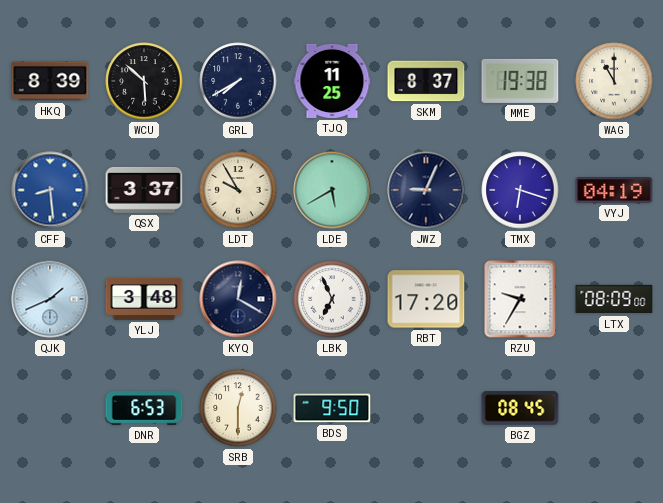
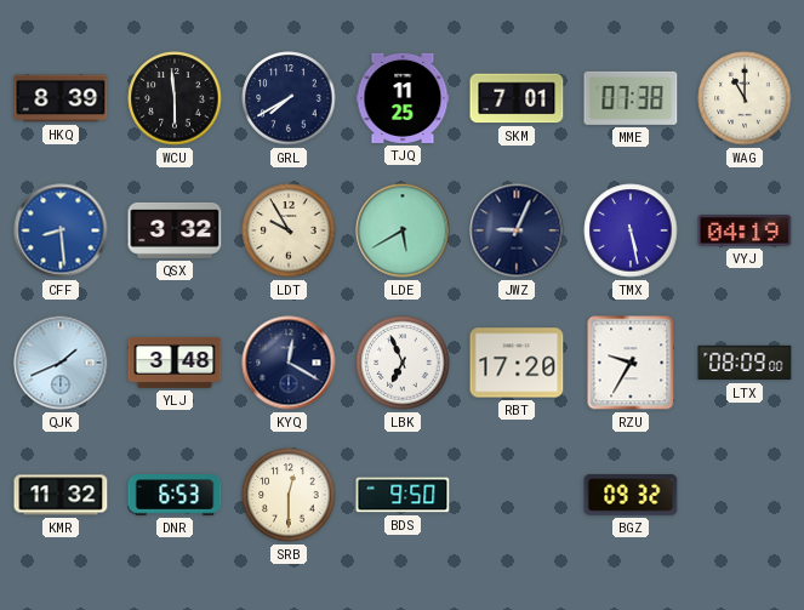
WCU: 5:52 -> 5:59 (175, 98)
SKM: 8:37 -> 7:01 (517, 98)
MME: 19:38 -> 07:38 (631, 98)
QSX: 3:37 -> 3:32 (175, 230)
TMX: 6:18 -> 5:28 (631, 230)
KMR: none -> 11:32 (61, 495)
BGZ: 08:45 -> 09:32 (631, 495)
